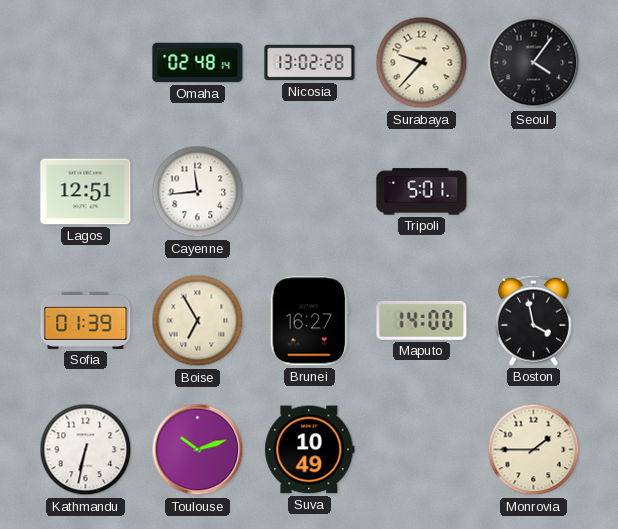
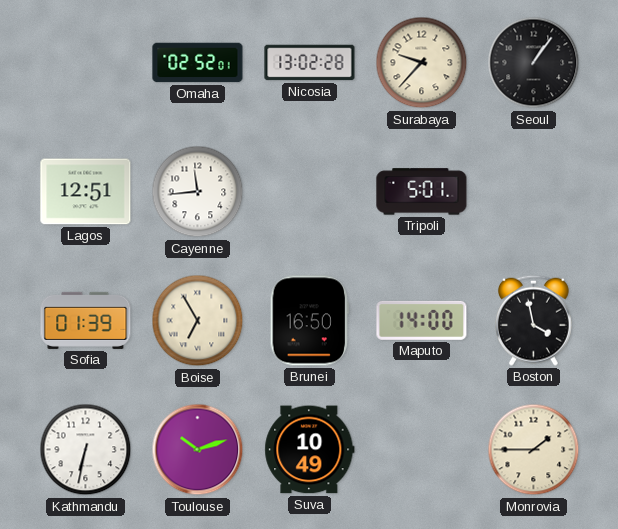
Omaha: 02:48 -> 02:52 (198, 63)
Seoul: 4:06 -> 1:06 (534, 63)
Brunei: 16:27 -> 16:50 (309, 321)
